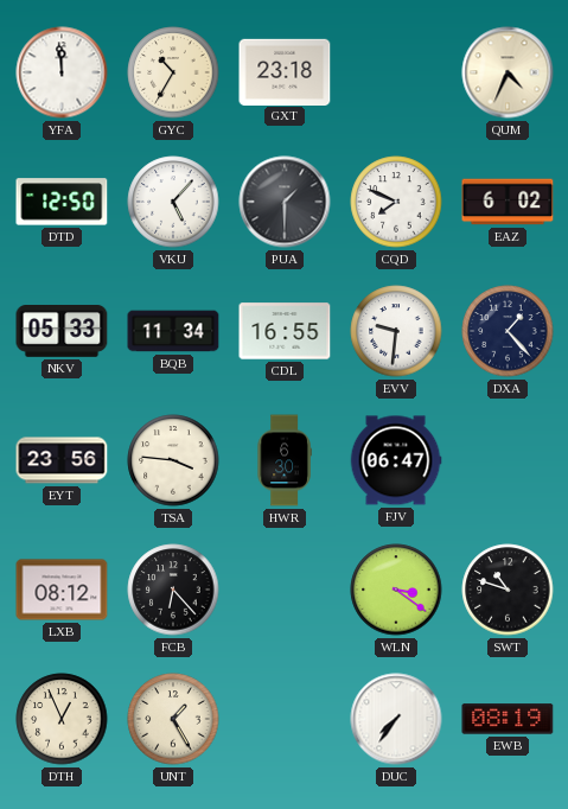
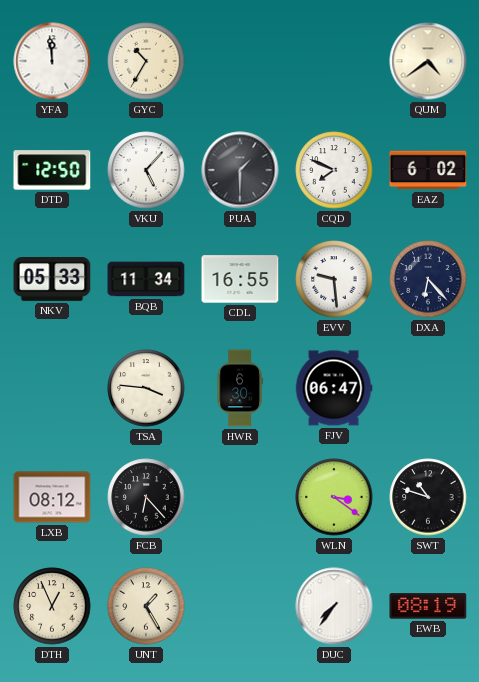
GXT: 23:18 -> none (285, 71)
QUM: 4:34 -> 4:39 (428, 61)
EVV: 9:31 -> 9:29 (334, 279)
DXA: 1:23 -> 6:23 (428, 279)
EYT: 23:56 -> none (62, 460)
